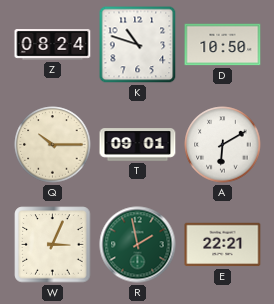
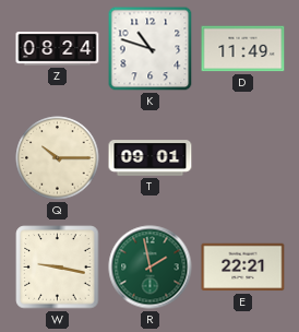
D: 10:50 -> 11:49 (243, 49)
A: 6:10 -> none (223, 145)
W: 3:04 -> 9:17 (58, 268)
